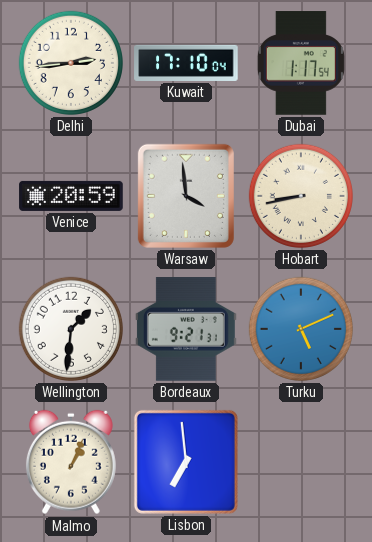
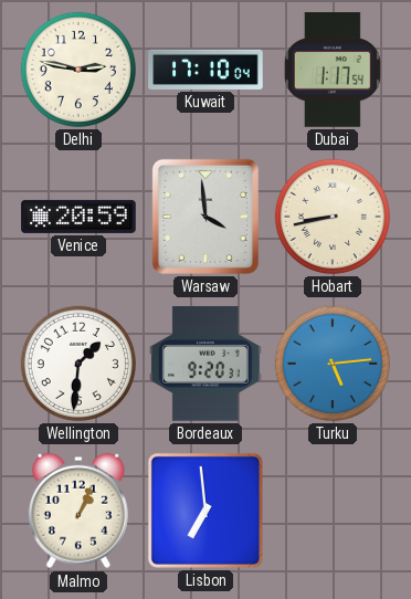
Delhi: 2:44 -> 2:47 (78, 70)
Bordeaux: 9:21 -> 9:20 (205, 364)
Turku: 5:11 -> 5:14 (333, 364)
